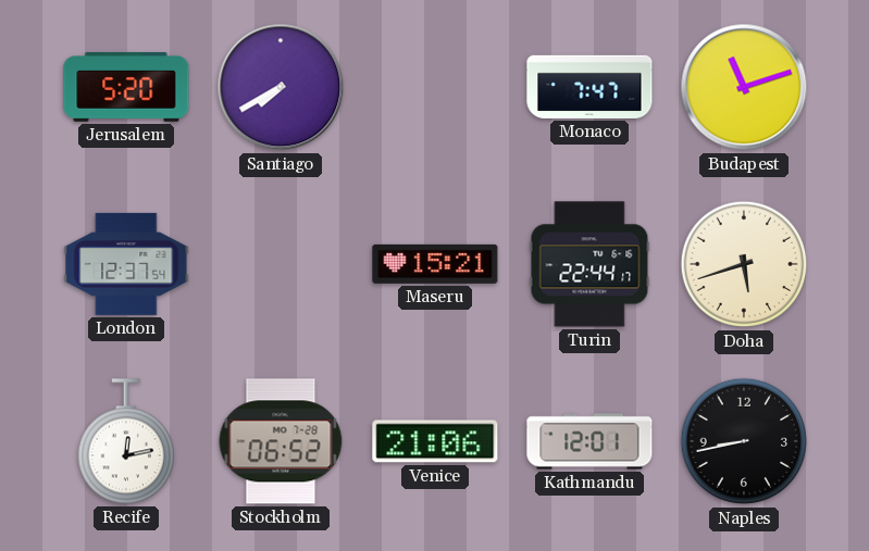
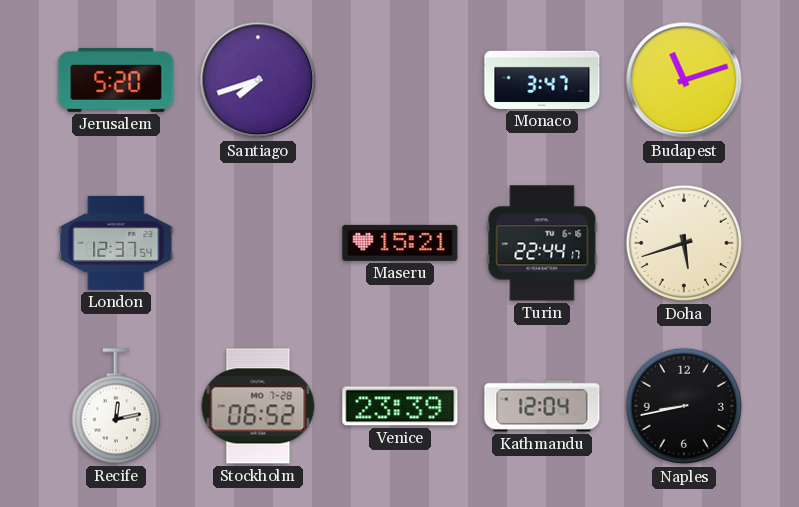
Santiago: 7:40 -> 7:42 (258, 80)
Monaco: 7:47 -> 3:47 (542, 80)
Venice: 21:06 -> 23:39 (400, 406)
Kathmandu: 12:01 -> 12:04 (542, 406)
